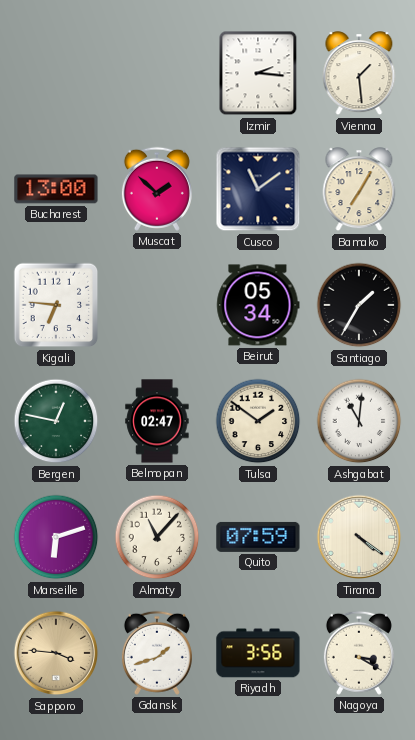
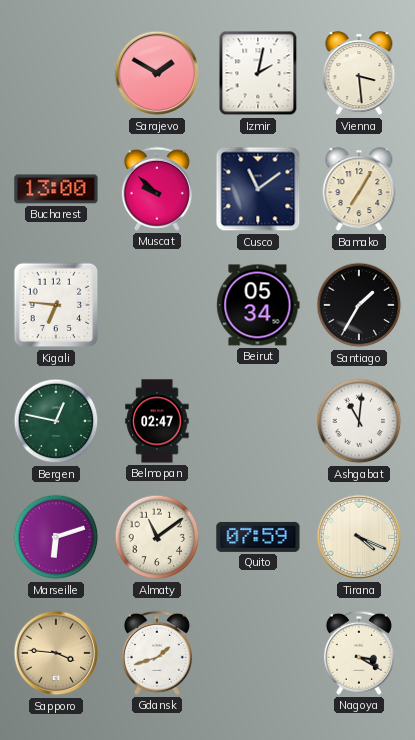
Sarajevo: none -> 1:50 (157, 73)
Izmir: 2:16 -> 2:02 (258, 73)
Vienna: 1:29 -> 3:29 (359, 74)
Muscat: 1:52 -> 9:52 (157, 189)
Tulsa: 1:51 -> none (258, 421)
Almaty: 11:07 -> 11:09 (157, 537)
Tirana: 4:21 -> 4:19 (359, 537)
Riyadh: 3:56 -> none (258, 653)
